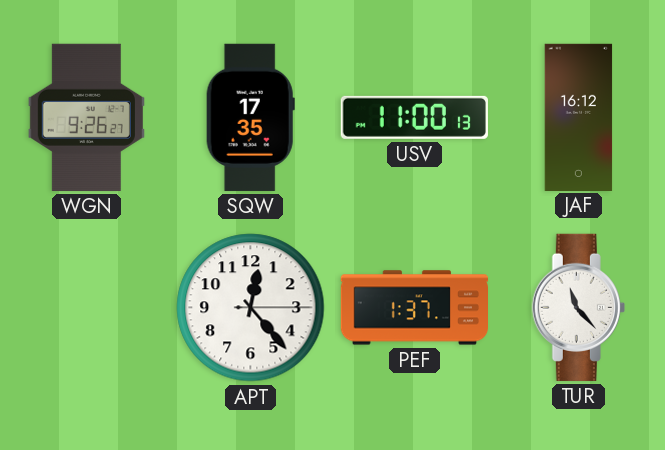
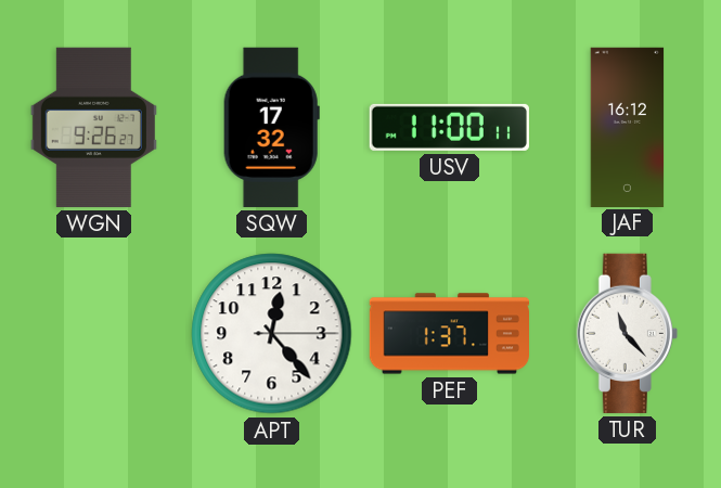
SQW: 17:35 -> 17:32 (271, 127)
USV: 11:00:13 -> 11:00:11 (449, 127)
